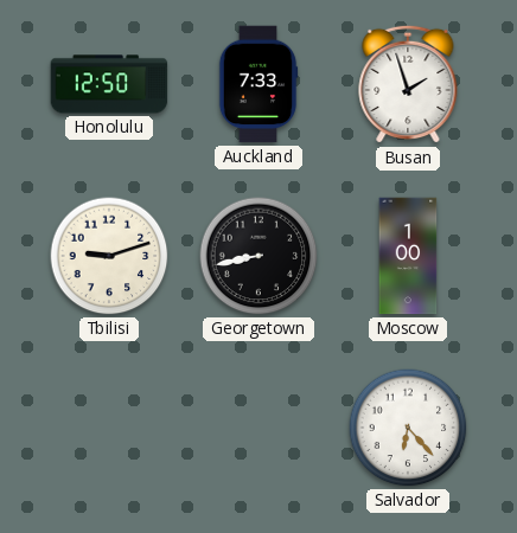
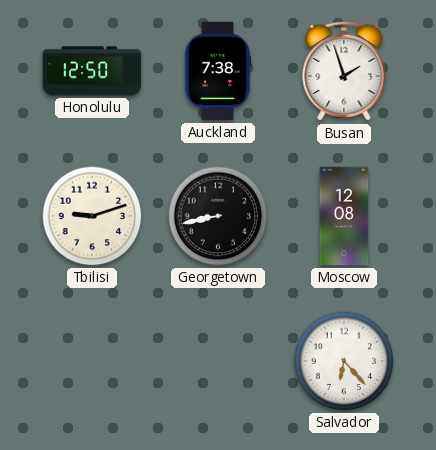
Auckland: 7:33 -> 7:38 (218, 71)
Moscow: 1:00 -> 12:08 (344, 216)
